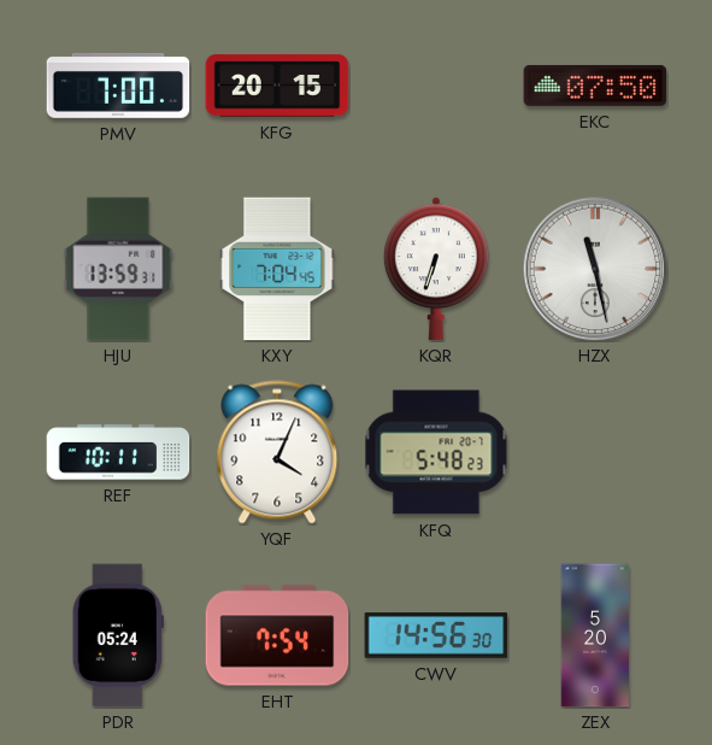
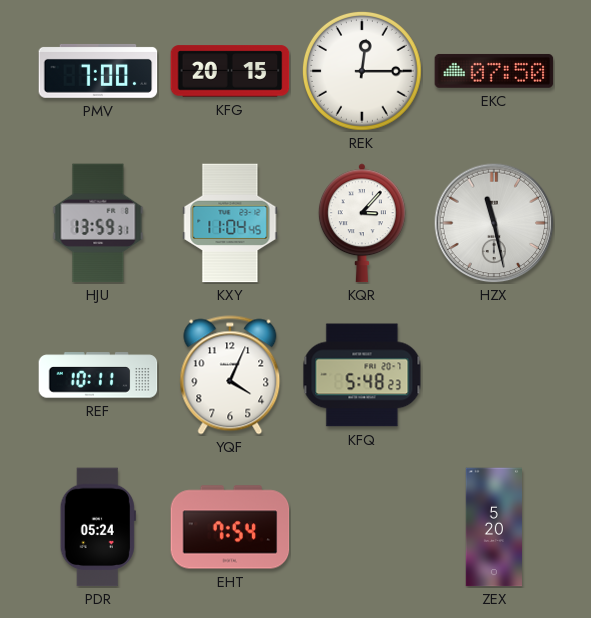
REK: none -> 12:15 (362, 71)
KXY: 7:04 -> 11:04 (230, 223)
KQR: 6:33 -> 3:07 (362, 223)
CWV: 14:56 -> none (436, 635)
